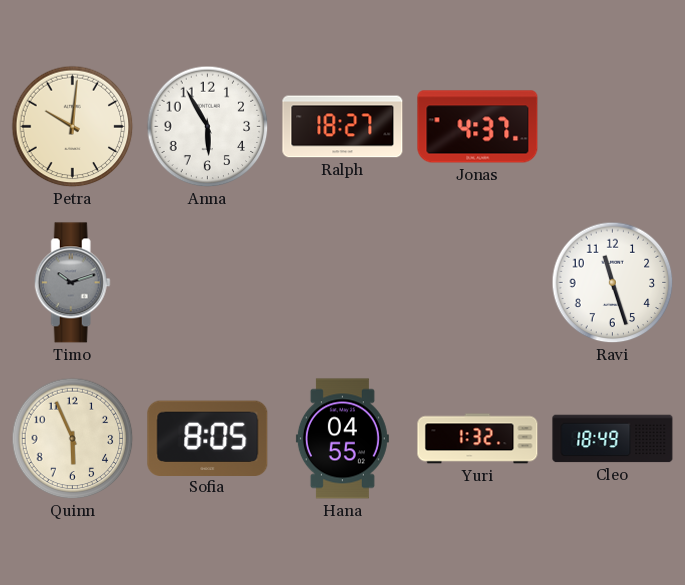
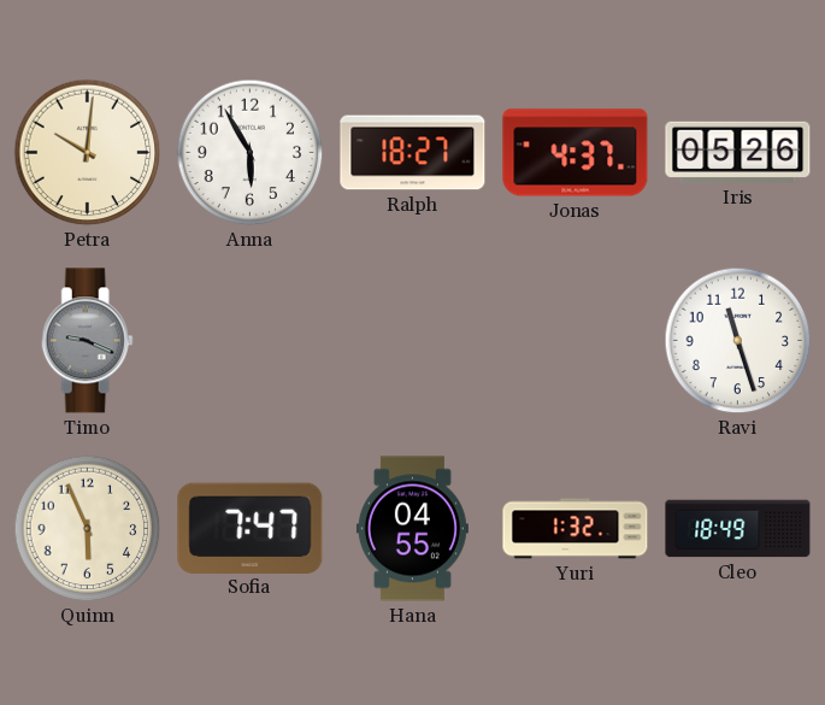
Iris: none -> 05:26 (738, 152)
Timo: 10:12 -> 9:19 (87, 341)
Sofia: 8:05 -> 7:47 (251, 528)
